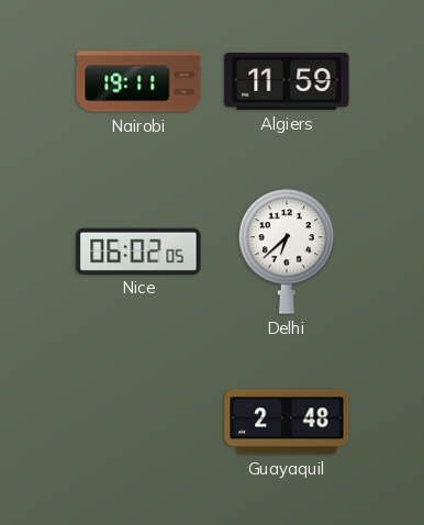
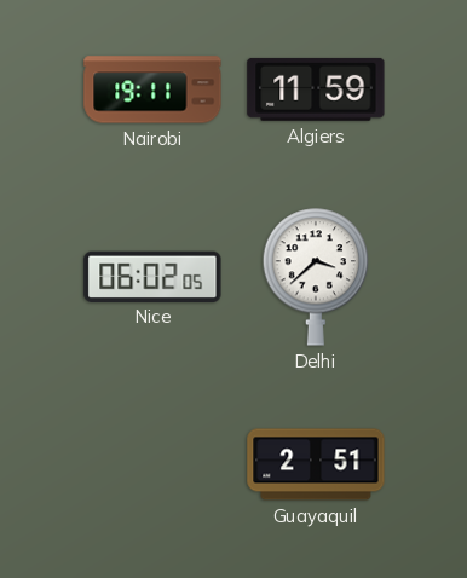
Delhi: 6:38 -> 3:38 (316, 277)
Guayaquil: 2:48 -> 2:51 (316, 464)
